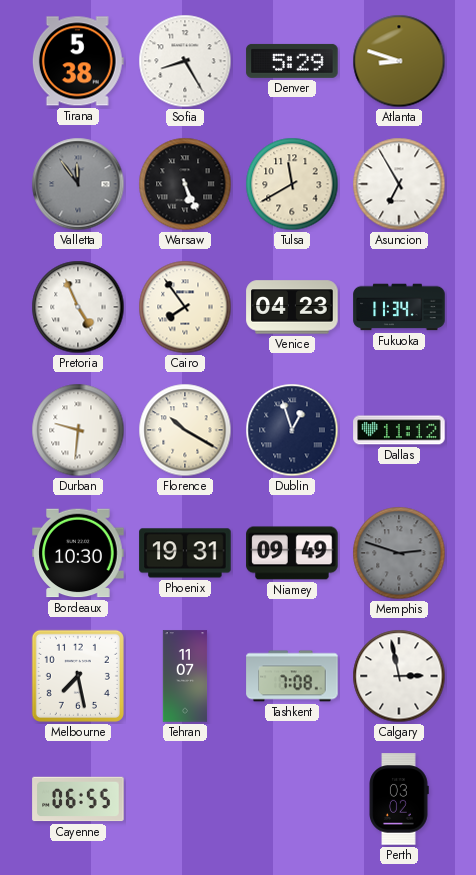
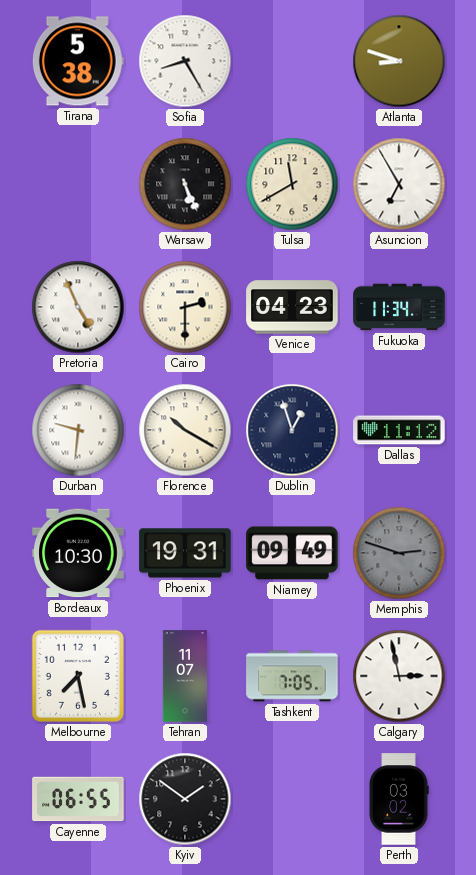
Denver: 5:29 -> none (292, 61)
Valletta: 11:54 -> none (78, 184)
Cairo: 7:54 -> 2:30 (185, 307)
Tashkent: 7:08 -> 7:05 (292, 676)
Kyiv: none -> 1:51 (185, 799)
